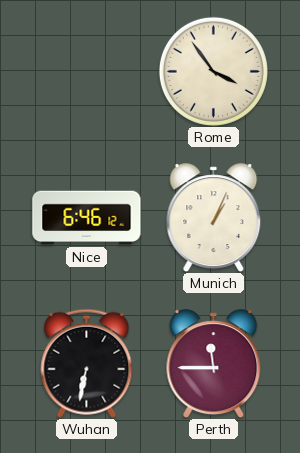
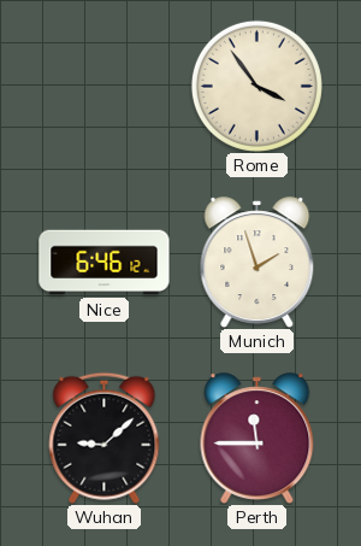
Munich: 1:04 -> 1:57 (258, 262)
Wuhan: 6:32 -> 9:08 (105, 438)
